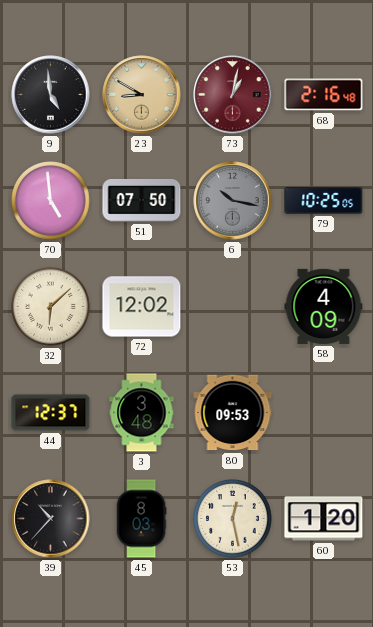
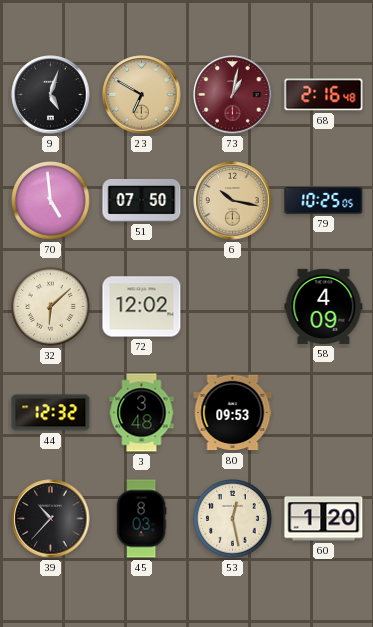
9: 4:59 -> 5:03 (51, 95)
23: 8:50 -> 6:50 (142, 95)
6 dial: grey -> champagne (233, 201)
44: 12:37 -> 12:32 (51, 413)
